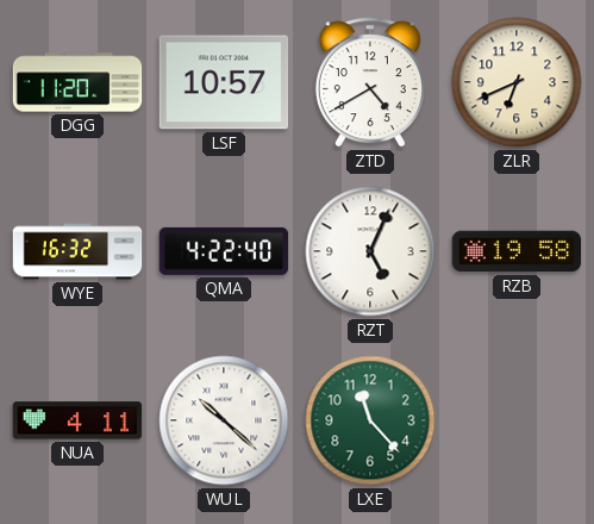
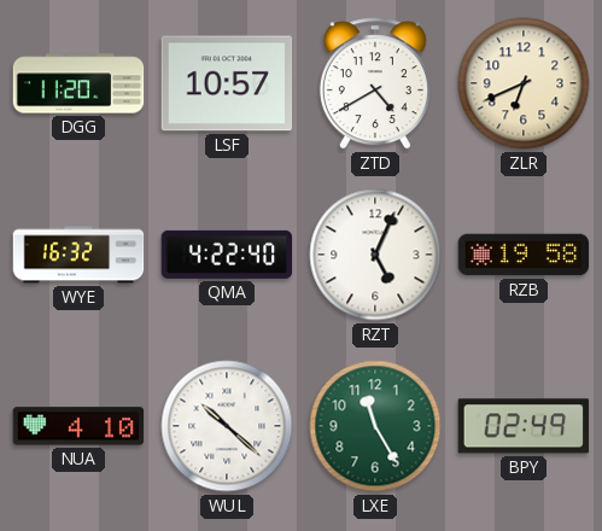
NUA: 4:11 -> 4:10 (78, 426)
LXE: 11:23 -> 11:25 (375, 426)
BPY: none -> 02:49 (524, 426)
